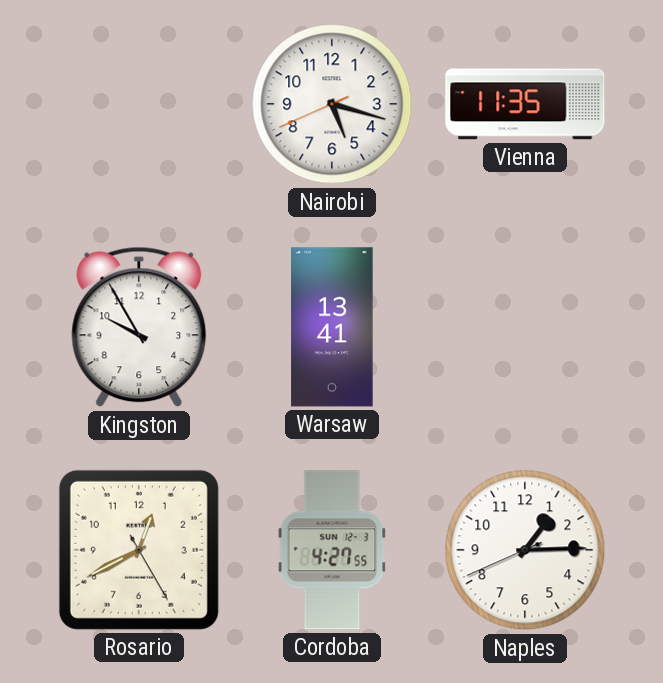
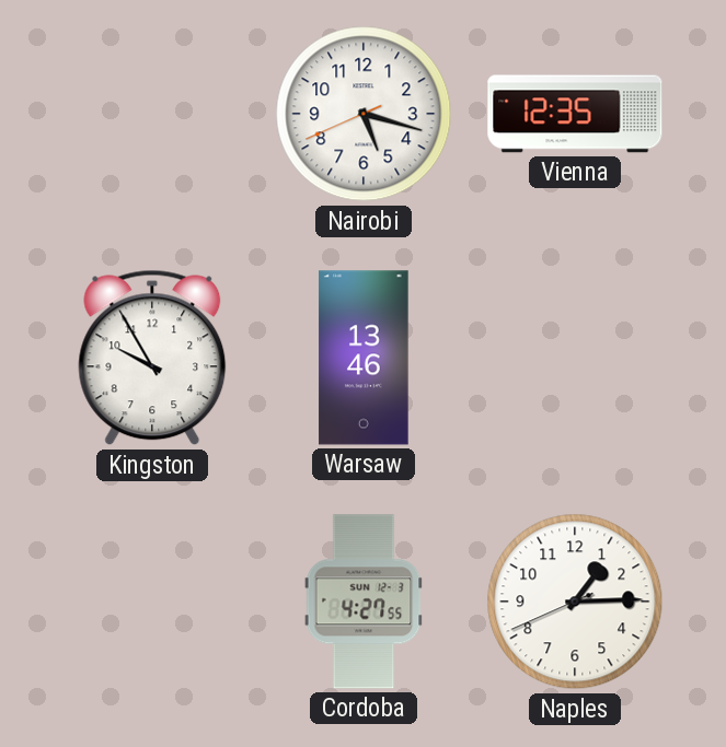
Vienna: 11:35 -> 12:35 (575, 114)
Warsaw: 13:41 -> 13:46 (364, 358)
Rosario: 12:40 -> none (139, 550)
